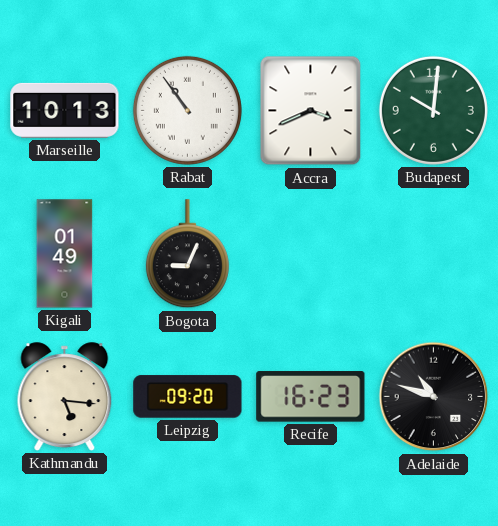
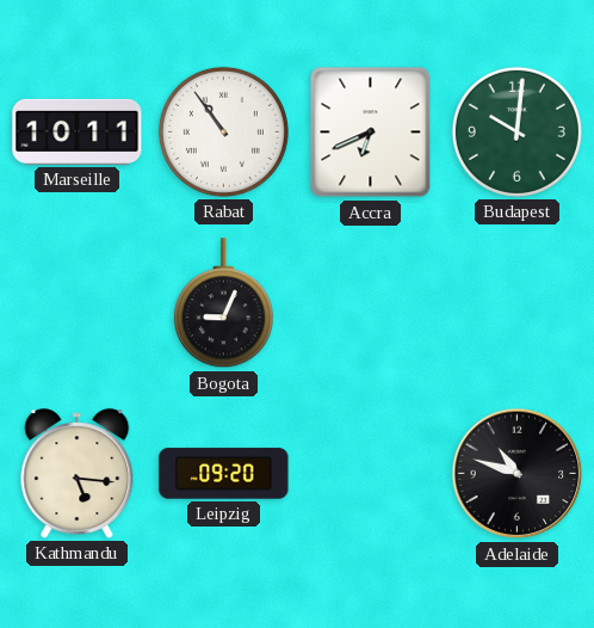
Marseille: 10:13 -> 10:11 (78, 131)
Accra: 3:41 -> 6:41 (371, 133)
Kigali: 01:49 -> none (65, 254)
Recife: 16:23 -> none (311, 397)
